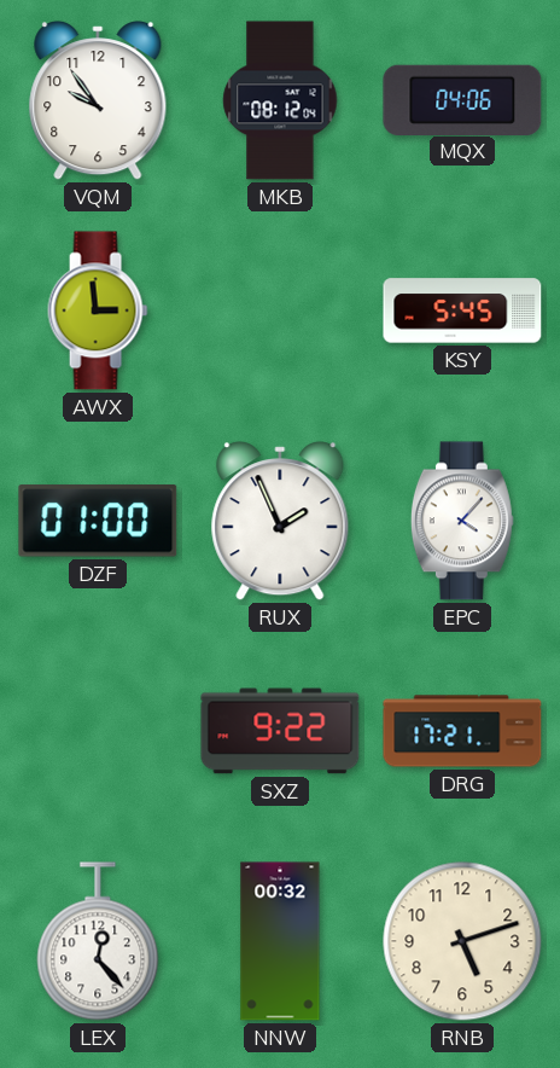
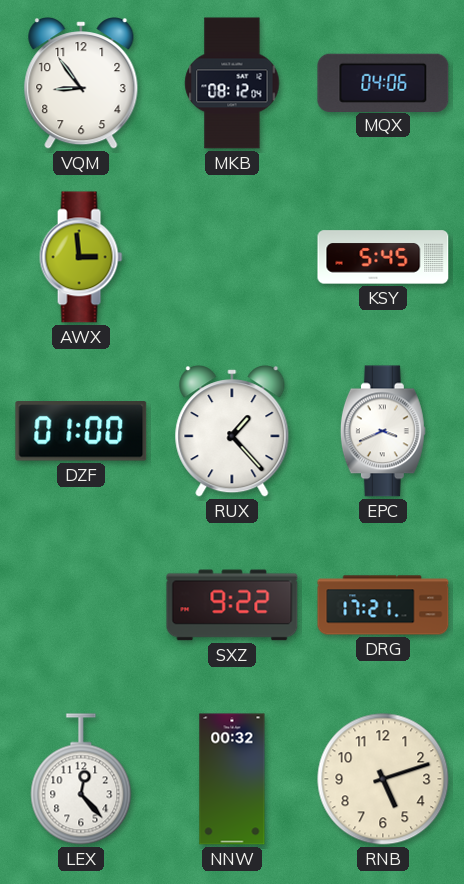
VQM: 9:54 -> 8:54 (81, 83)
RUX: 1:56 -> 1:23 (232, 431)
EPC: 4:07 -> 3:41 (383, 431)
